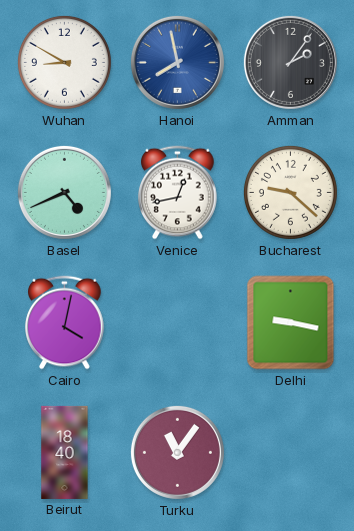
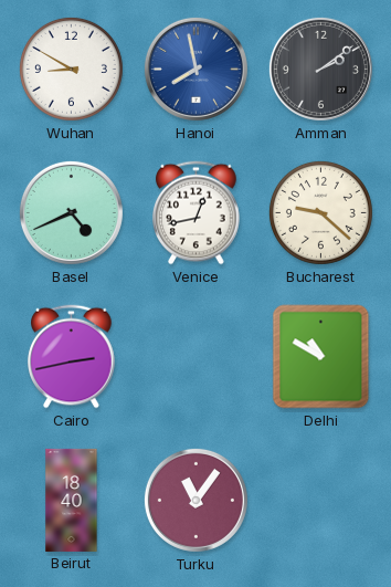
Amman: 2:06 -> 2:09 (320, 69)
Cairo: 4:02 -> 2:43 (72, 357)
Delhi: 9:17 -> 10:50 (321, 357)
